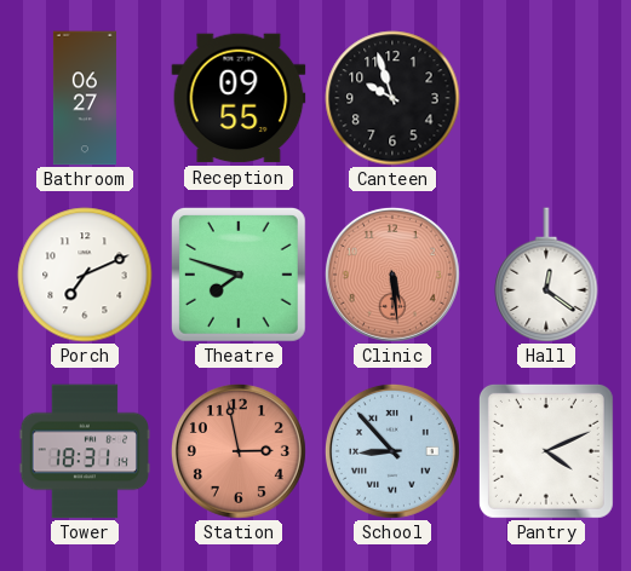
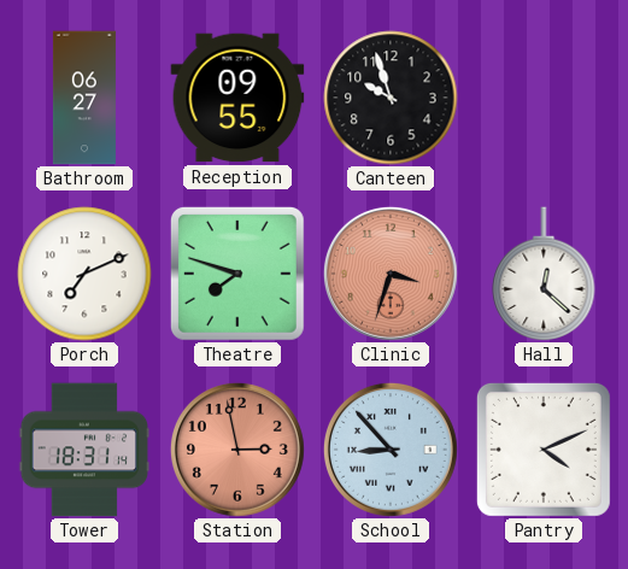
Clinic: 5:29 -> 3:33 (391, 274)
Hall: 12:21 -> 12:22 (544, 274)
